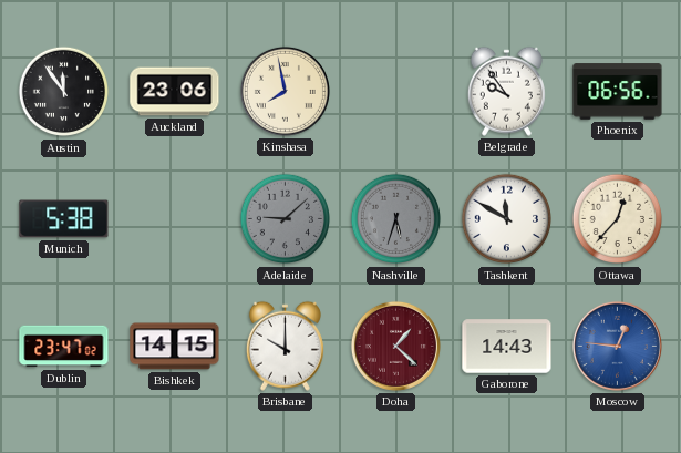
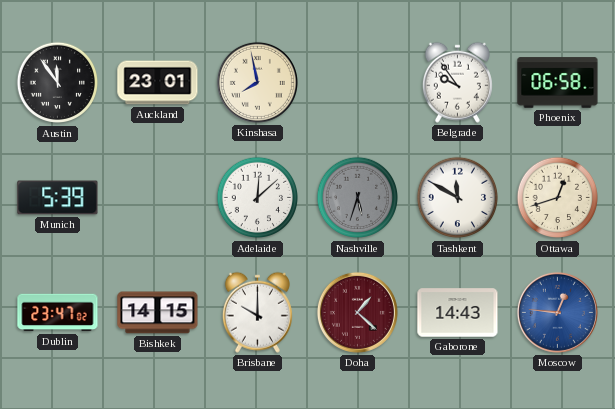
Auckland: 23:06 -> 23:01 (158, 83)
Phoenix: 06:56 -> 06:58 (558, 83)
Munich: 5:38 -> 5:39 (58, 198)
Adelaide: 9:08 -> 12:08 (258, 198)
Adelaide dial: grey -> white (258, 198)
Ottawa: 12:37 -> 12:42 (558, 198)
